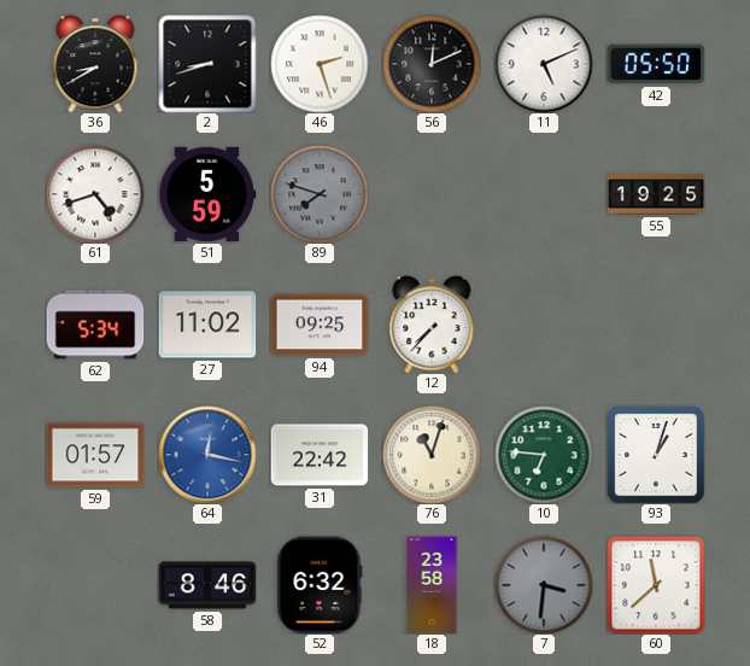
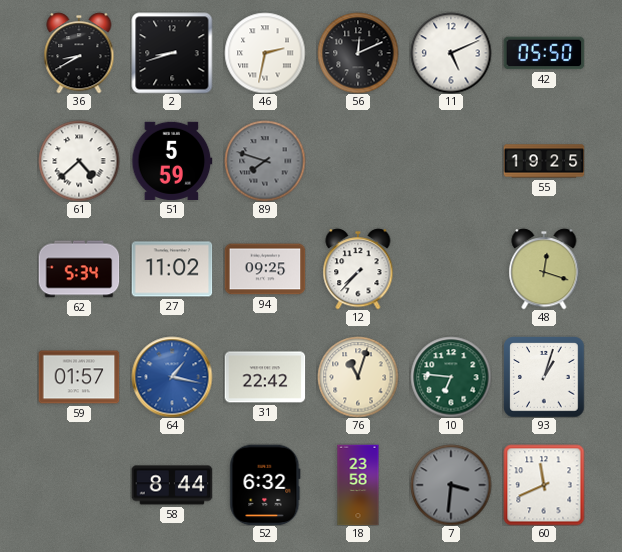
46: 2:27 -> 2:32 (265, 53)
61: 4:42 -> 4:38 (79, 161)
48: none -> 12:18 (544, 269)
64: 12:17 -> 1:17 (172, 377)
58: 8:46 -> 8:44 (172, 485)
60: 11:38 -> 11:41 (544, 485)
